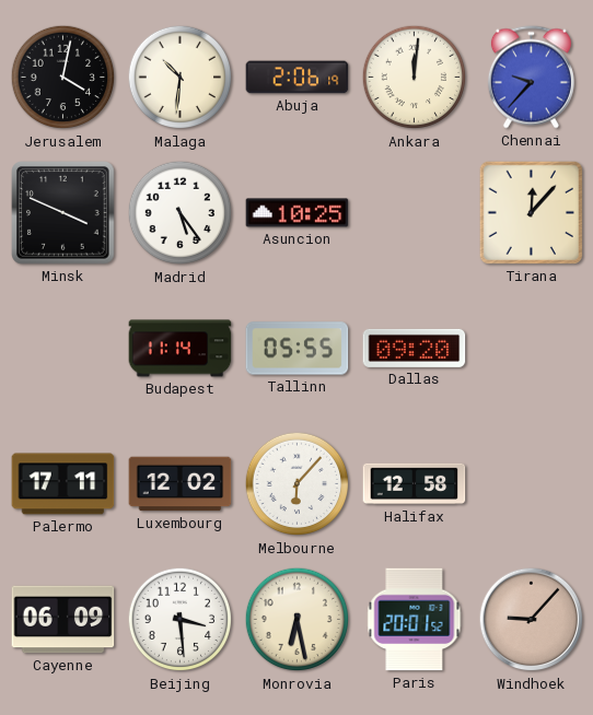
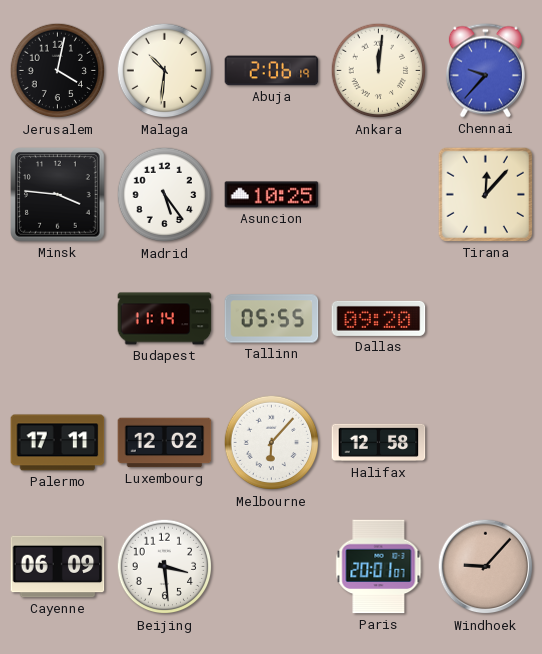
Minsk: 3:49 -> 3:46 (58, 195)
Monrovia: 6:28 -> none (298, 620)
Paris: 20:01:52 -> 20:01:07 (379, 567)
